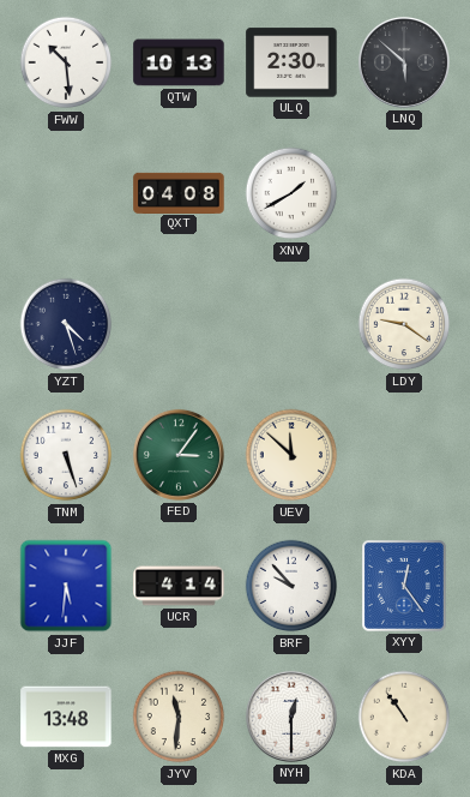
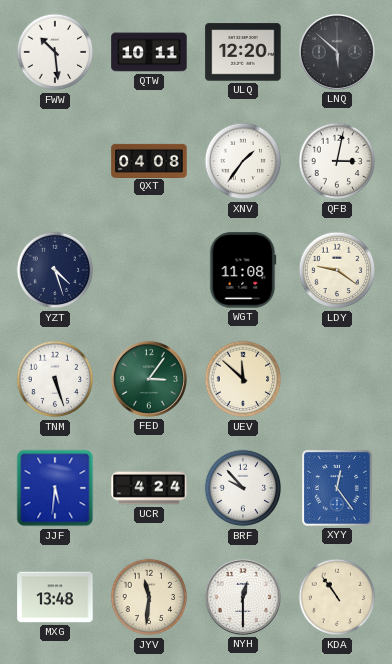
QTW: 10:13 -> 10:11 (149, 52)
ULQ: 2:30 -> 12:20 (243, 52)
XNV: 1:40 -> 1:36 (243, 161)
QFB: none -> 3:02 (337, 161)
WGT: none -> 11:08 (243, 270)
UCR: 4:14 -> 4:24 (149, 488)
